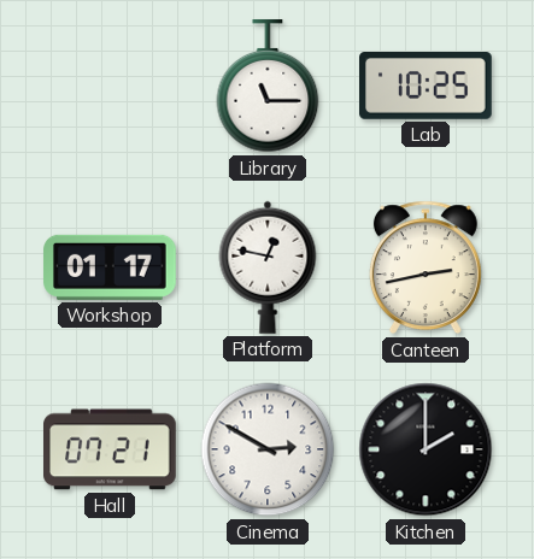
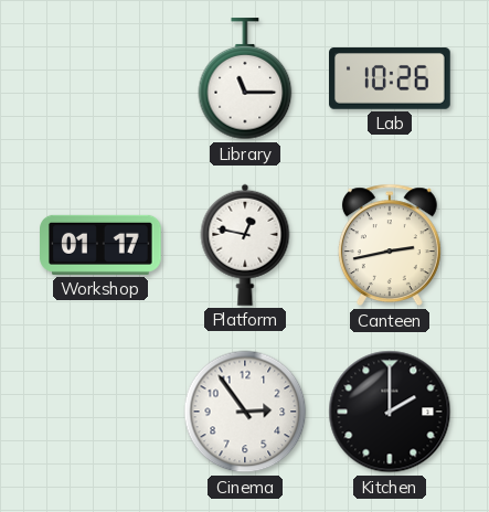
Lab: 10:25 -> 10:26 (391, 79)
Hall: 07:21 -> none (110, 449)
Cinema: 2:50 -> 2:54 (245, 412)
